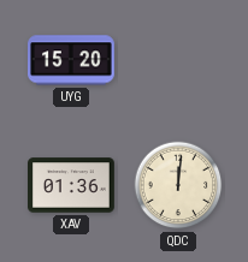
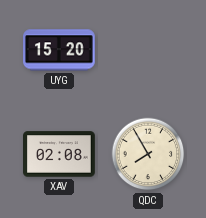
XAV: 01:36 -> 02:08 (60, 154)
QDC: 12:01 -> 7:55 (148, 154)
